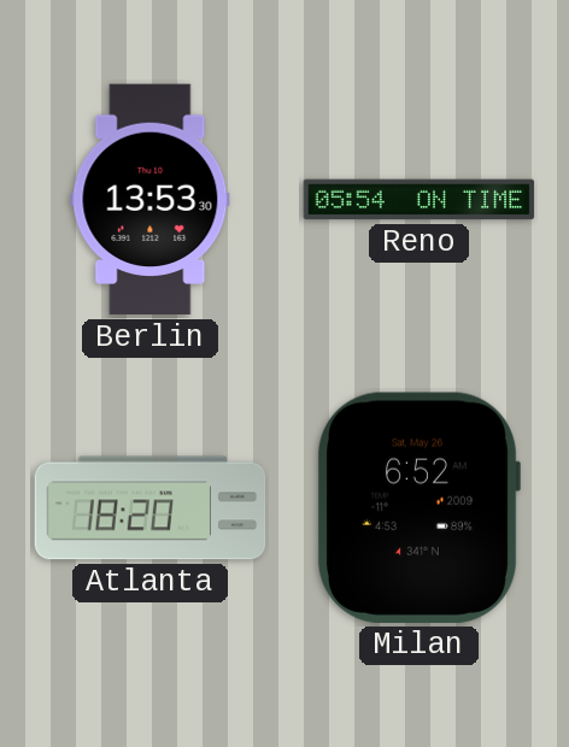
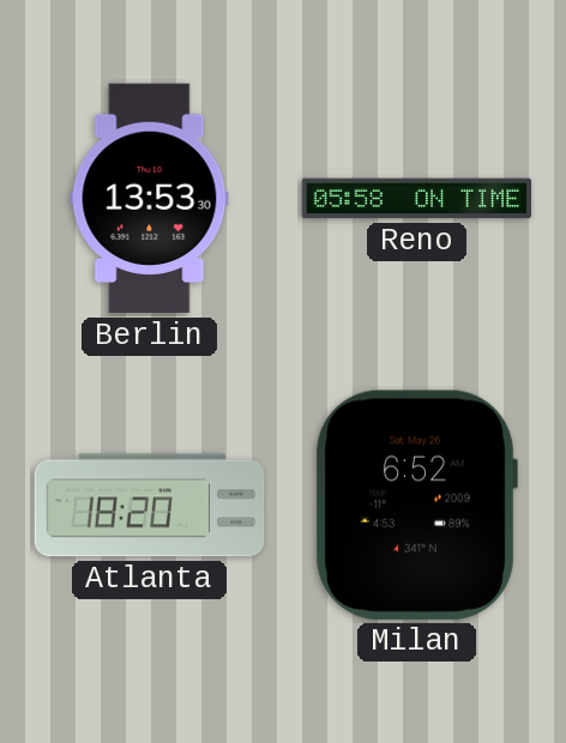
Reno: 05:54 -> 05:58 (417, 199)
